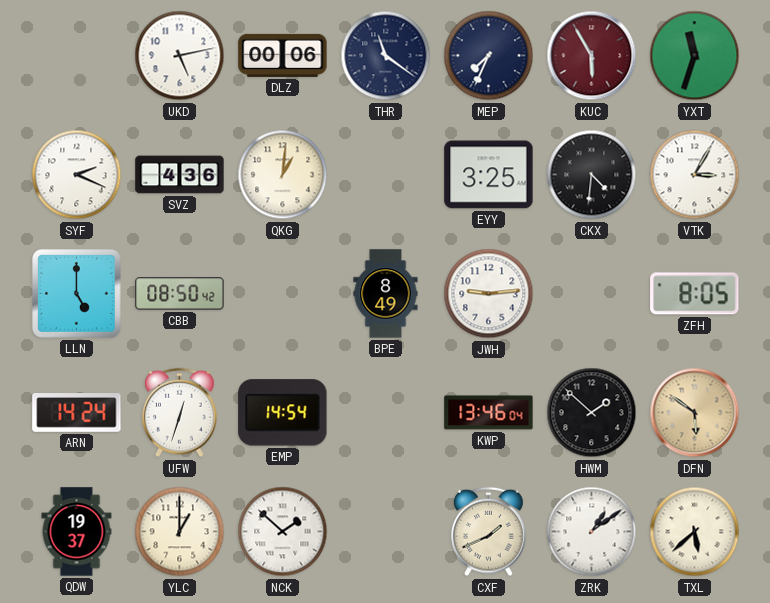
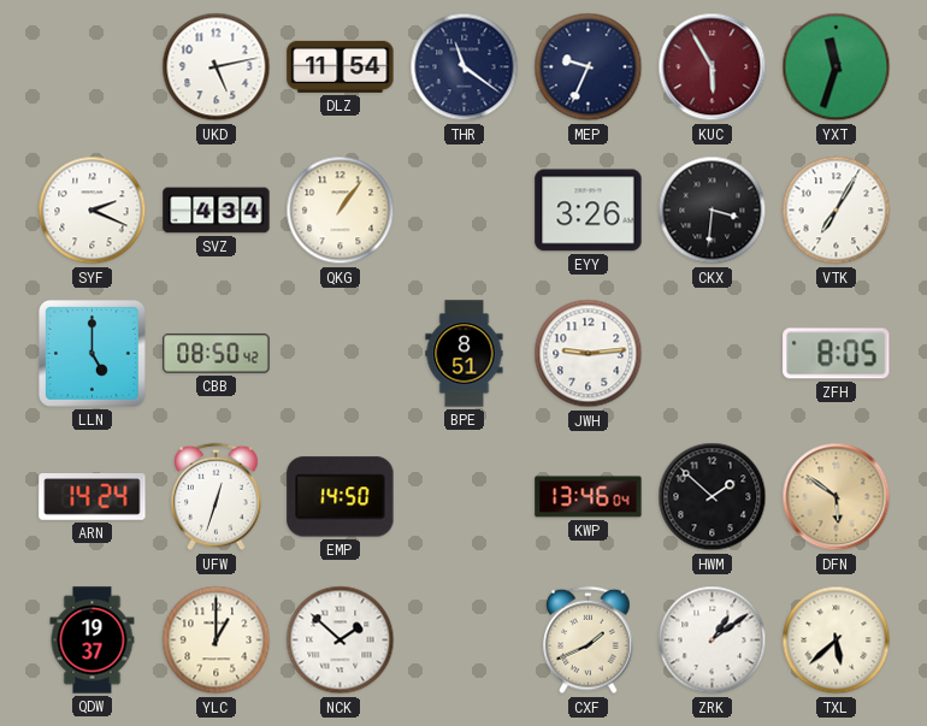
DLZ: 00:06 -> 11:54 (341, 66)
MEP: 7:34 -> 9:34 (589, 67)
SVZ: 4:36 -> 4:34 (217, 211)
QKG: 1:01 -> 1:06 (341, 211)
EYY: 3:25 -> 3:26 (589, 211)
CKX: 4:31 -> 3:31 (713, 211)
VTK: 3:05 -> 7:05 (837, 211)
BPE: 8:49 -> 8:51 (465, 354)
EMP: 14:54 -> 14:50 (341, 497)
